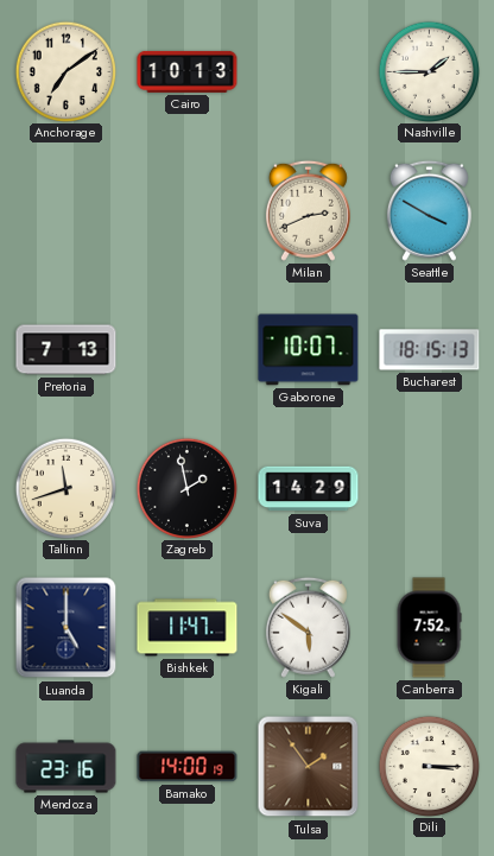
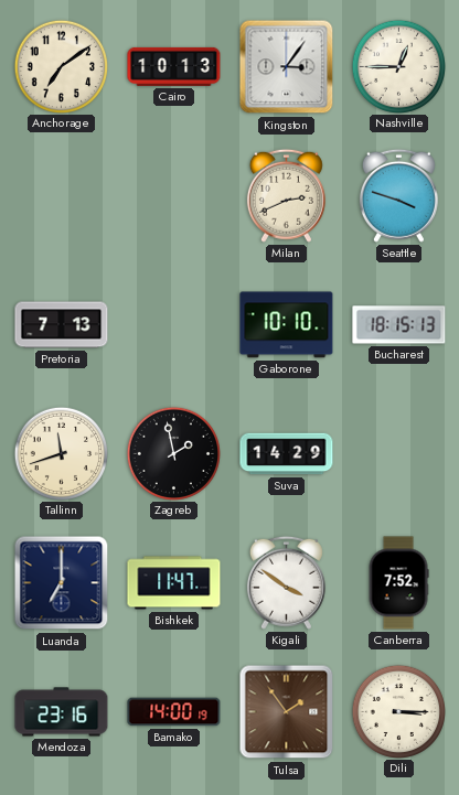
Kingston: none -> 3:06 (287, 67)
Nashville: 1:45 -> 12:45 (398, 66)
Seattle: 3:50 -> 3:48 (398, 195)
Gaborone: 10:07 -> 10:10 (287, 325)
Luanda: 5:00 -> 7:00 (62, 583)
Kigali: 5:51 -> 3:51 (286, 582)
